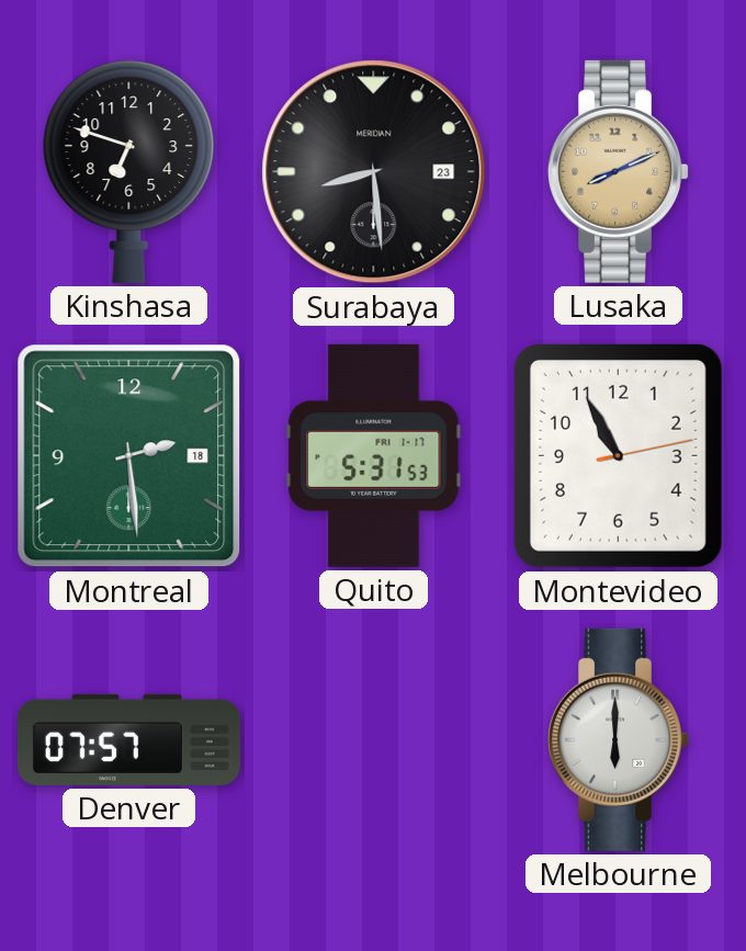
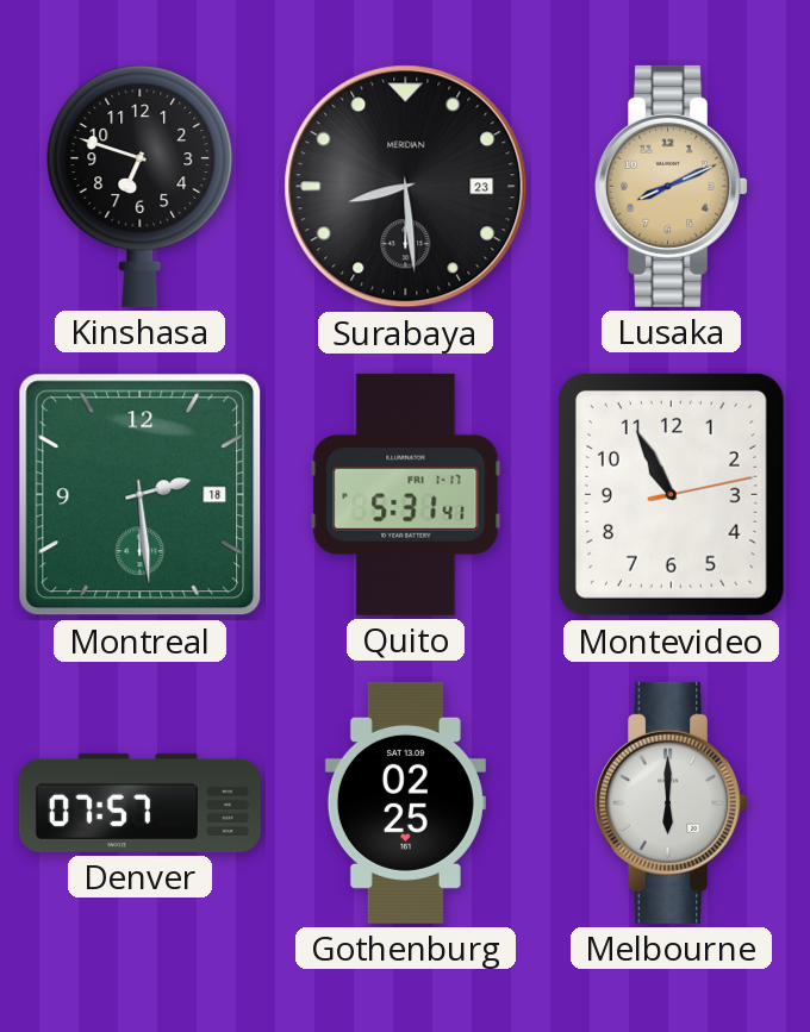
Quito: 5:31:53 -> 5:31:41 (406, 494)
Gothenburg: none -> 02:25 (405, 802)
